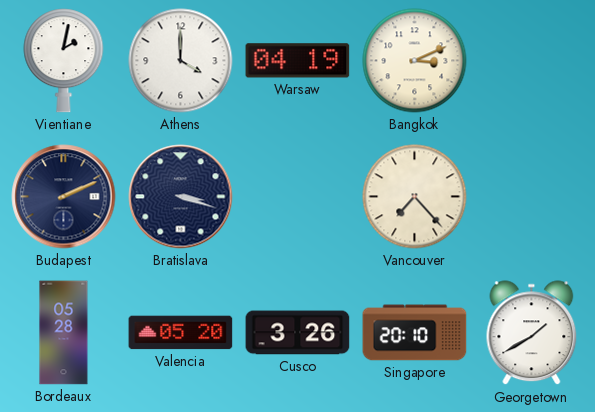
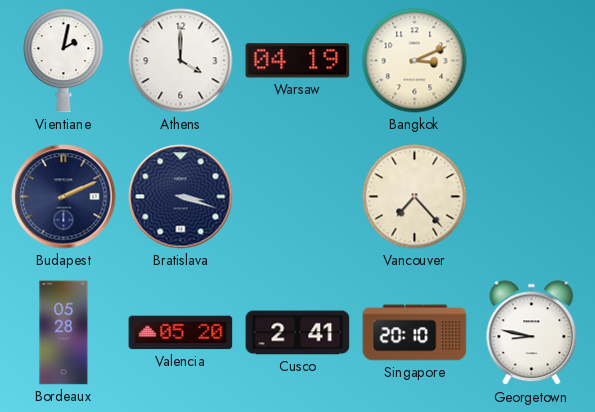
Cusco: 3:26 -> 2:41 (298, 333)
Georgetown: 1:40 -> 8:47 (532, 333)
